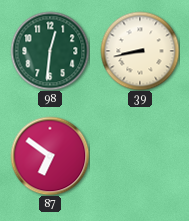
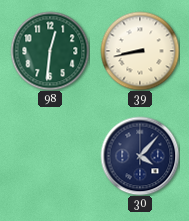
87: 6:51 -> none (50, 156)
30: none -> 4:07 (140, 156)
